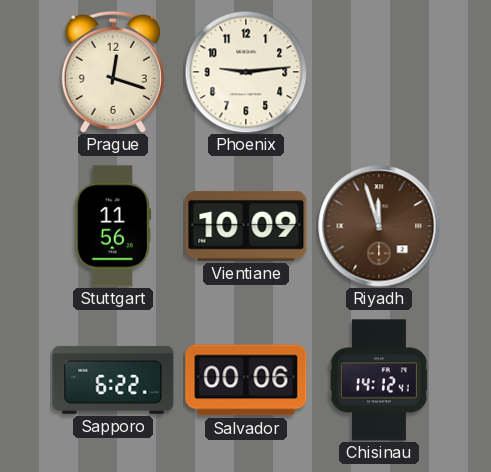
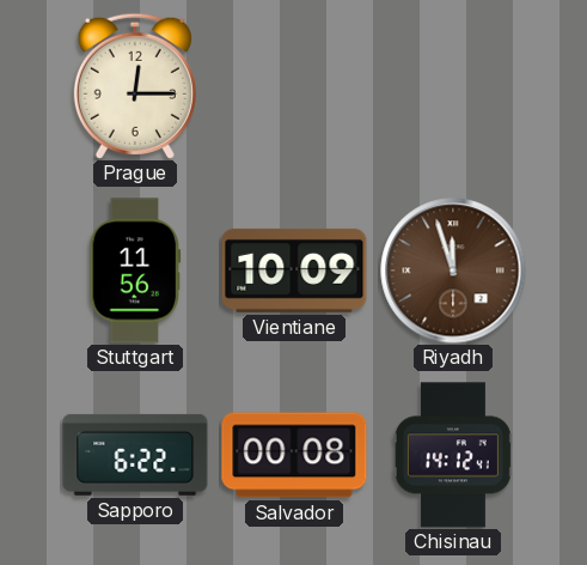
Prague: 12:18 -> 12:15 (135, 86)
Phoenix: 9:14 -> none (246, 72)
Salvador: 00:06 -> 00:08 (294, 455)
